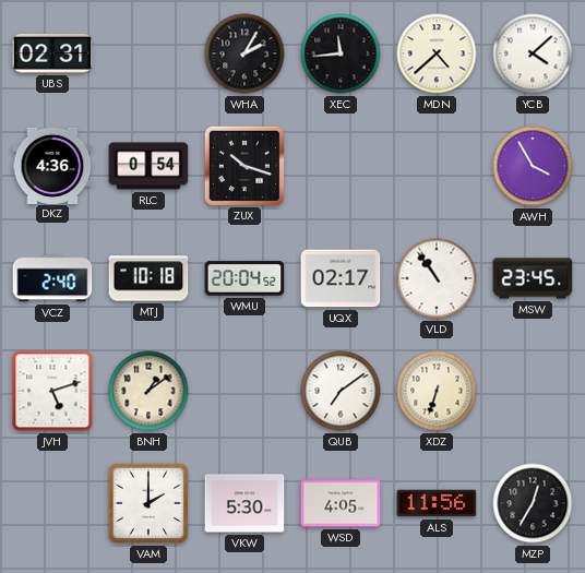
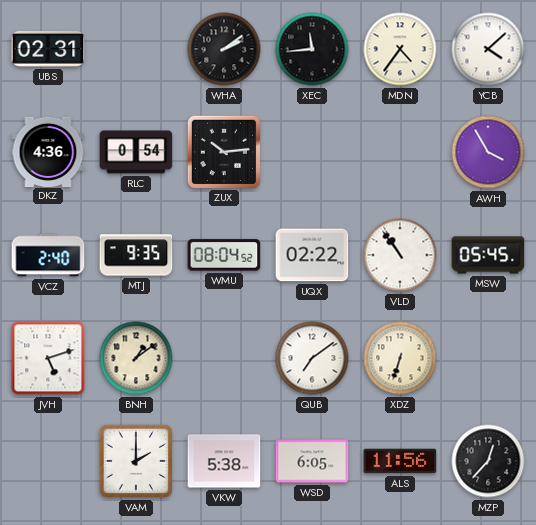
WHA: 2:05 -> 2:09 (224, 49)
MDN: 4:38 -> 4:36 (400, 49)
ZUX: 10:18 -> 10:14 (223, 151)
MTJ: 10:18 -> 9:35 (136, 255)
WMU: 20:04 -> 08:04 (224, 255)
UQX: 02:17 -> 02:22 (312, 255)
MSW: 23:45 -> 05:45 (488, 255)
VKW: 5:30 -> 5:38 (224, 461)
WSD: 4:05 -> 6:05 (312, 461)
MZP: 12:35 -> 12:37 (488, 461)
